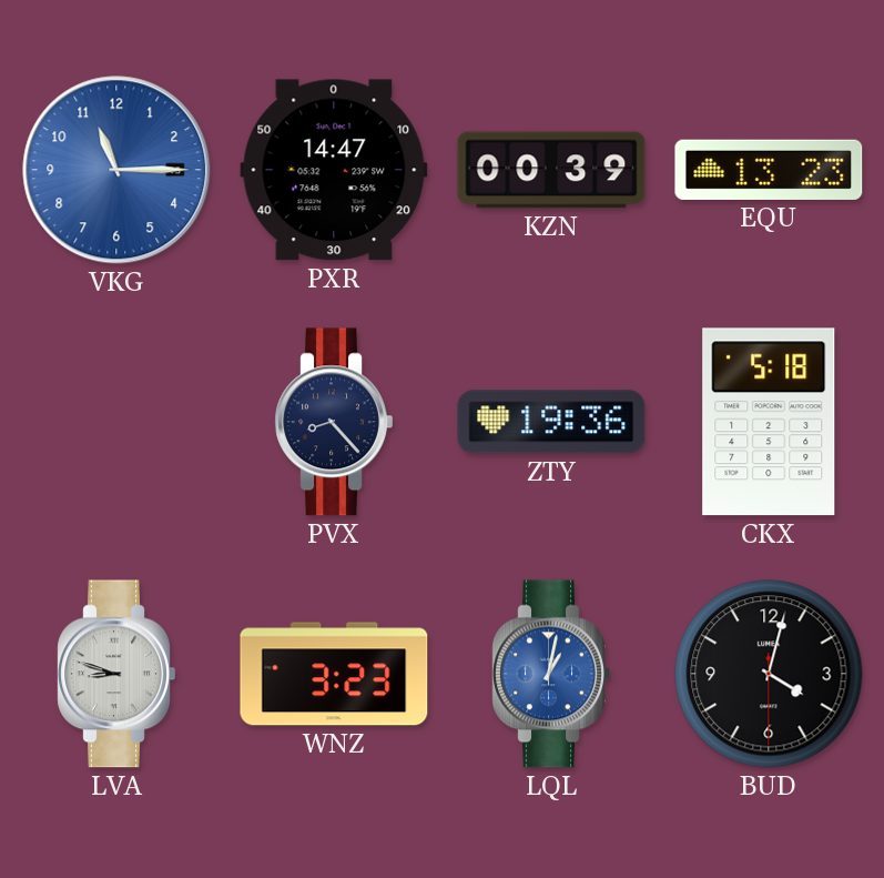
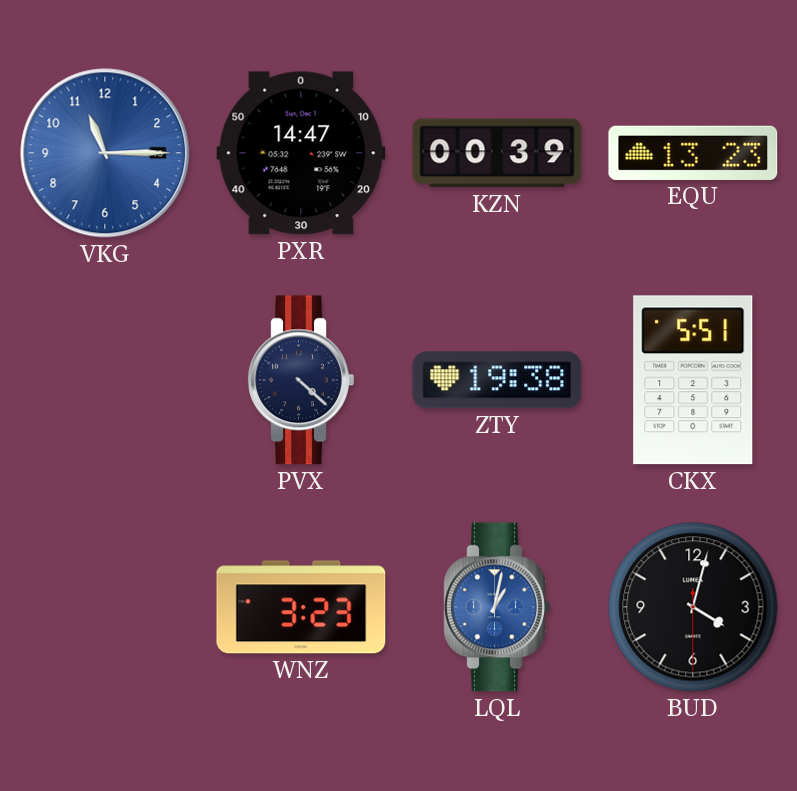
PVX: 8:23 -> 4:22 (301, 380)
ZTY: 19:36 -> 19:38 (497, 380)
CKX: 5:18 -> 5:51 (693, 380)
LVA: 8:48 -> none (116, 674)
